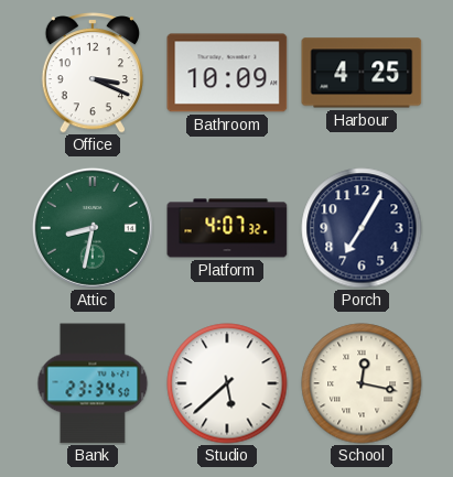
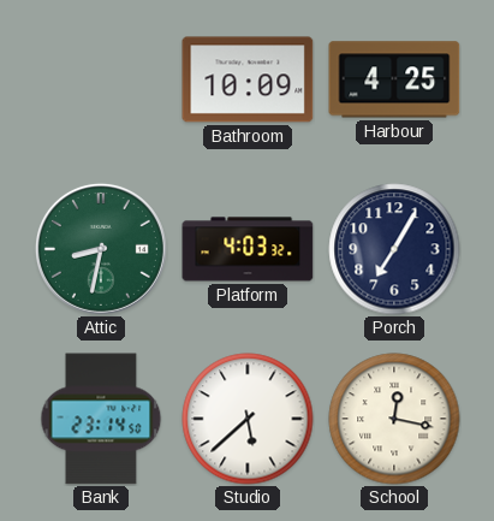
Office: 3:19 -> none (91, 74)
Platform: 4:07 -> 4:03 (248, 249)
Bank: 23:34 -> 23:14 (101, 419)
